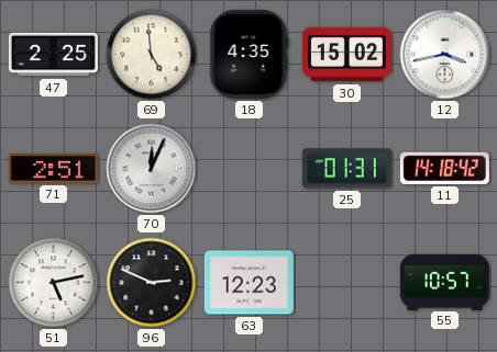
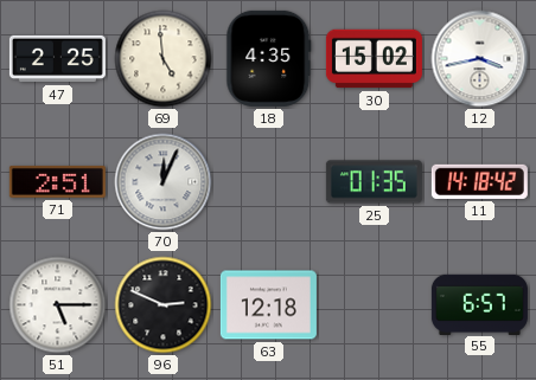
25: 01:31 -> 01:35 (374, 182)
51: 5:13 -> 5:15 (58, 305)
63: 12:23 -> 12:18 (268, 305)
55: 10:57 -> 6:57 (479, 304)
